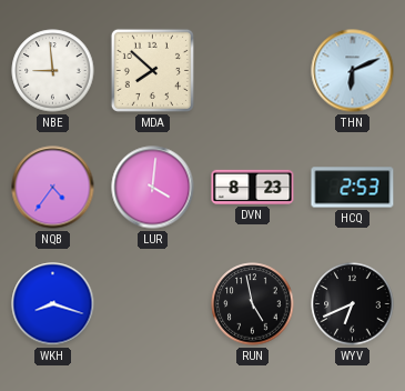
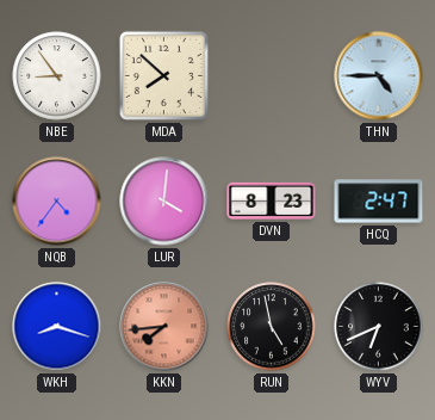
NBE: 8:59 -> 8:54 (57, 76)
THN: 6:11 -> 4:45 (379, 76)
HCQ: 2:53 -> 2:47 (379, 202)
KKN: none -> 7:44 (164, 327)
